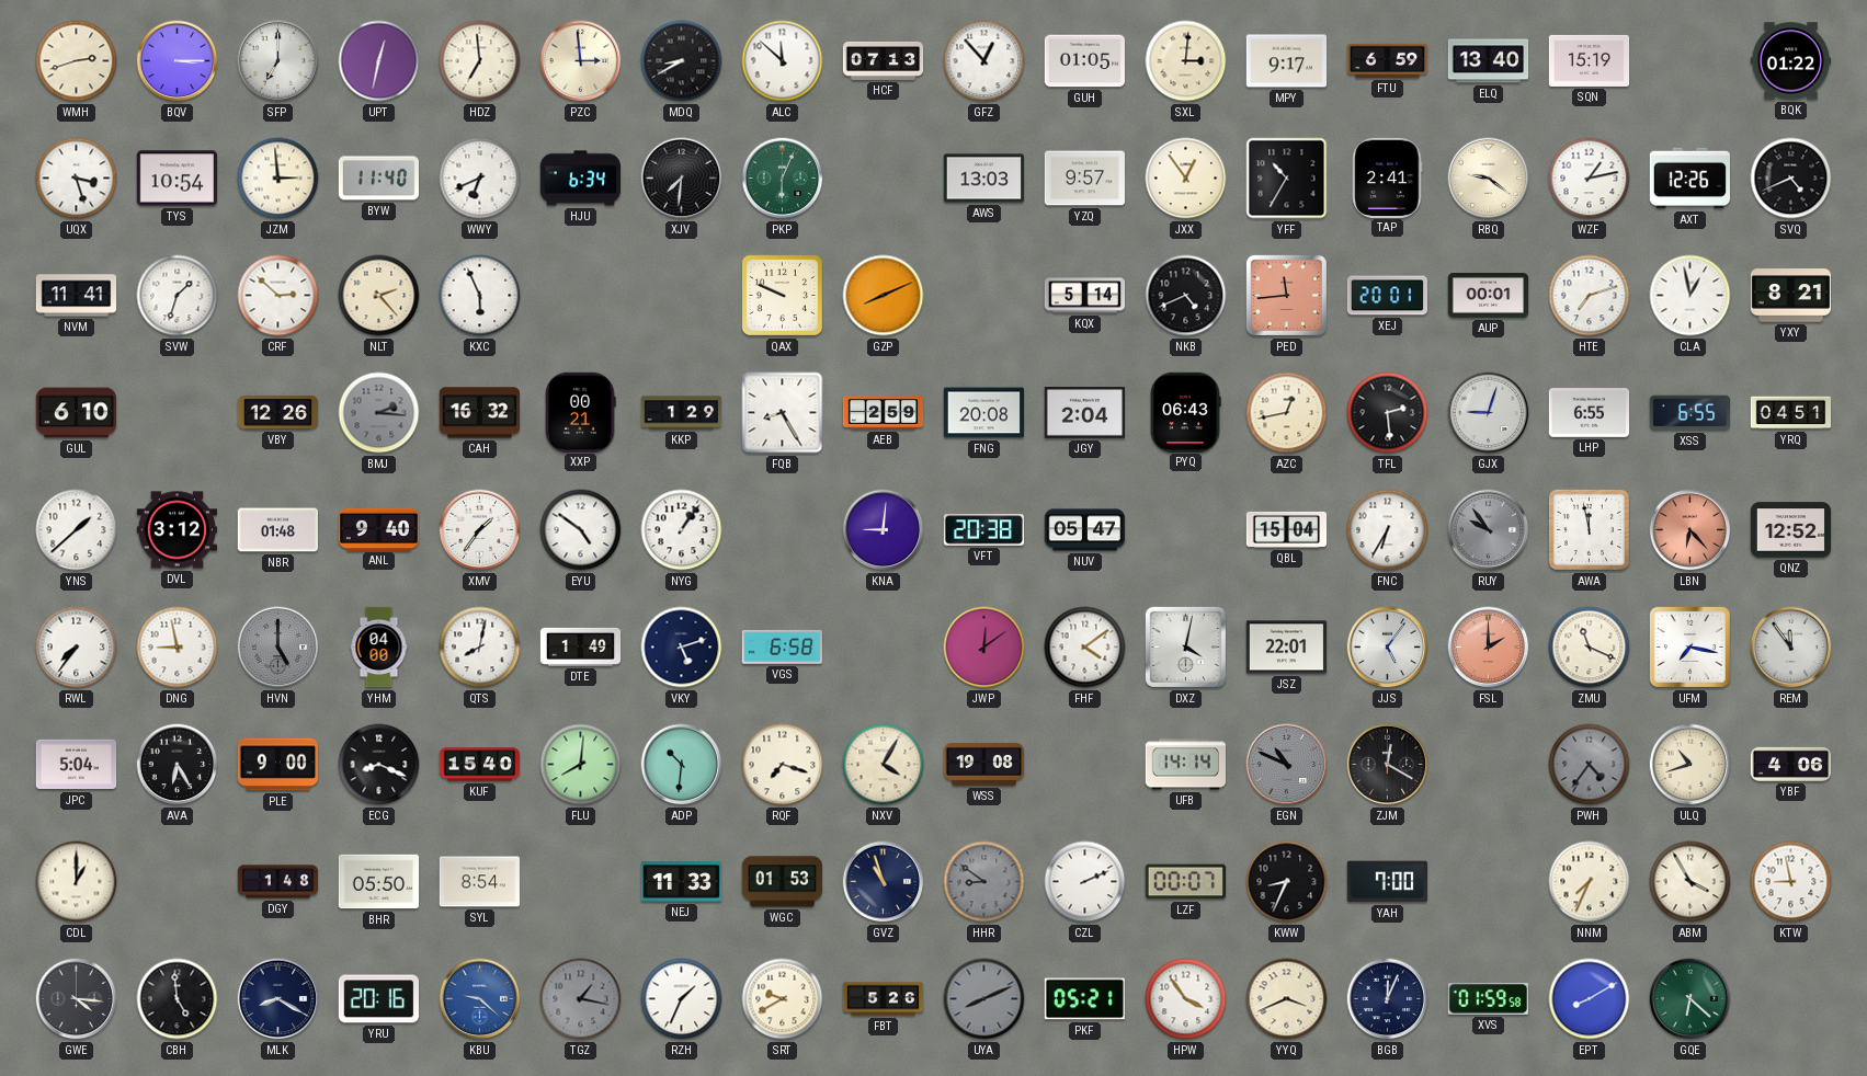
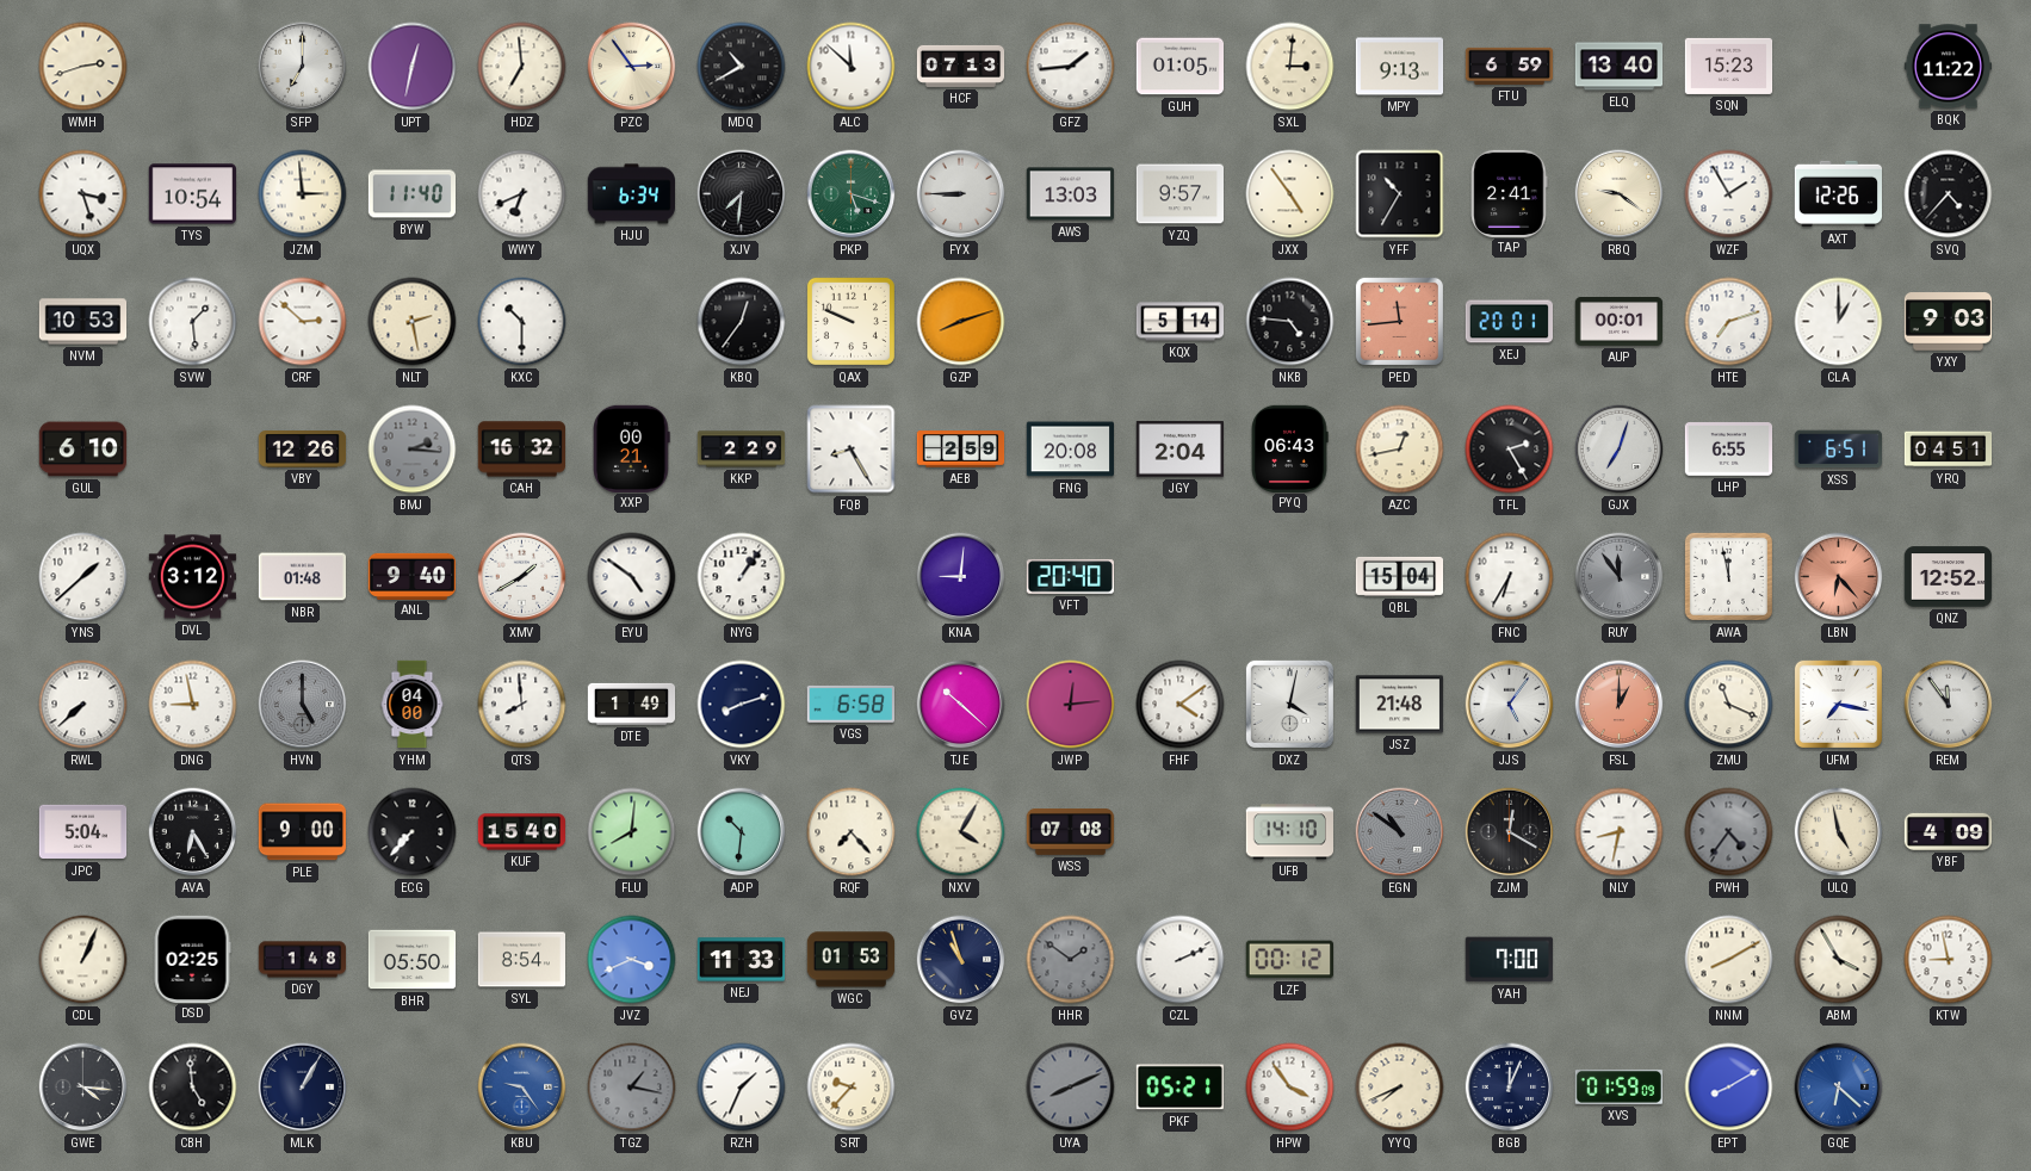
BQV: 3:15 -> none (178, 61)
PZC: 2:59 -> 2:54 (632, 67)
MDQ: 8:40 -> 10:40 (742, 67)
GFZ: 12:53 -> 1:44 (1071, 67)
MPY: 9:17 -> 9:13 (1400, 67)
SQN: 15:19 -> 15:23 (1729, 66)
BQK: 01:22 -> 11:22 (1949, 67)
PKP: 6:04 -> 5:18 (852, 194)
FYX: none -> 8:45 (961, 194)
JXX: 12:54 -> 4:54 (1290, 194)
WZF: 1:13 -> 1:55 (1729, 194)
SVQ: 4:41 -> 4:37 (1949, 194)
NVM: 11:41 -> 10:53 (83, 322)
SVW: 1:33 -> 1:29 (193, 322)
NLT: 2:23 -> 2:28 (413, 322)
KXC: 5:56 -> 10:30 (522, 322)
KBQ: none -> 12:36 (742, 322)
GZP: 8:11 -> 8:12 (961, 322)
NKB: 4:41 -> 4:46 (1290, 322)
CLA: 12:58 -> 1:00 (1839, 322)
YXY: 8:21 -> 9:03 (1948, 322)
KKP: 1:29 -> 2:29 (742, 450)
TFL: 2:29 -> 2:25 (1510, 450)
GJX: 9:03 -> 7:03 (1620, 450)
XSS: 6:55 -> 6:51 (1839, 450)
XMV: 1:36 -> 1:40 (522, 577)
VFT: 20:38 -> 20:40 (1070, 577)
NUV: 05:47 -> none (1085, 530)
RUY: 9:54 -> 11:54 (1620, 577)
RWL: 7:36 -> 7:38 (83, 705)
QTS: 8:02 -> 7:59 (522, 705)
VKY: 5:12 -> 8:12 (742, 705)
TJE: none -> 10:22 (961, 705)
JWP: 12:09 -> 12:14 (1071, 705)
JSZ: 22:01 -> 21:48 (1400, 705)
FSL: 2:00 -> 1:00 (1620, 705)
ECG: 8:19 -> 7:37 (413, 832)
RQF: 7:18 -> 7:23 (852, 832)
WSS: 19:08 -> 07:08 (1071, 832)
UFB: 14:14 -> 14:10 (1289, 832)
EGN: 10:49 -> 10:51 (1400, 832)
NLY: none -> 8:32 (1620, 832)
ULQ: 10:42 -> 4:58 (1839, 832)
YBF: 4:06 -> 4:09 (1949, 831)
CDL: 1:00 -> 1:04 (83, 960)
DSD: none -> 02:25 (192, 959)
JVZ: none -> 3:41 (632, 960)
HHR: 8:51 -> 1:51 (1071, 960)
LZF: 00:07 -> 00:12 (1289, 960)
KWW: 8:34 -> none (1287, 882)
NNM: 7:34 -> 8:10 (1729, 960)
MLK: 8:20 -> 1:05 (303, 1088)
YRU: 20:16 -> none (378, 999)
KBU: 9:22 -> 9:24 (522, 1088)
SRT: 9:40 -> 9:37 (852, 1088)
FBT: 5:26 -> none (884, 999)
YYQ: 3:41 -> 7:41 (1400, 1088)
XVS: 01:59:58 -> 01:59:09 (1618, 1088)
GQE dial: green -> blue (1839, 1088)
